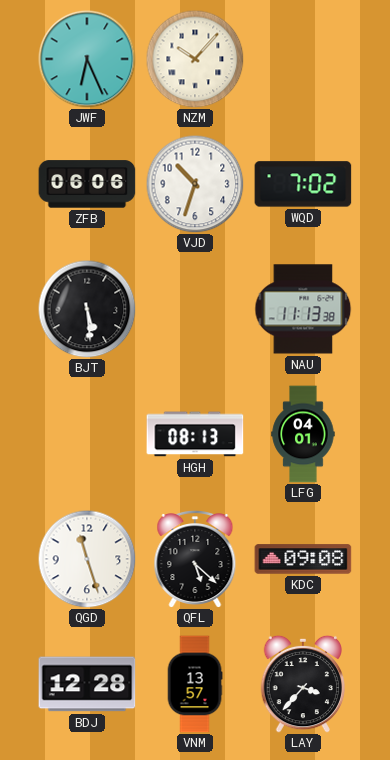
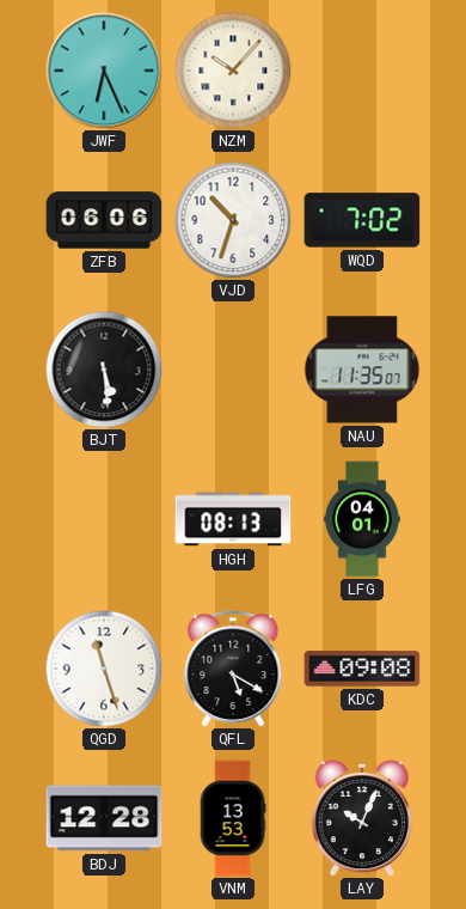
NAU: 11:13 -> 11:35 (362, 370)
QFL: 5:22 -> 5:20 (233, 670)
VNM: 13:57 -> 13:53 (233, 818)
LAY: 3:37 -> 10:04 (362, 818)
